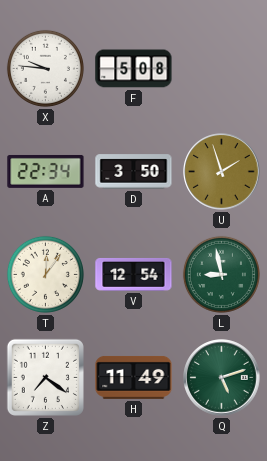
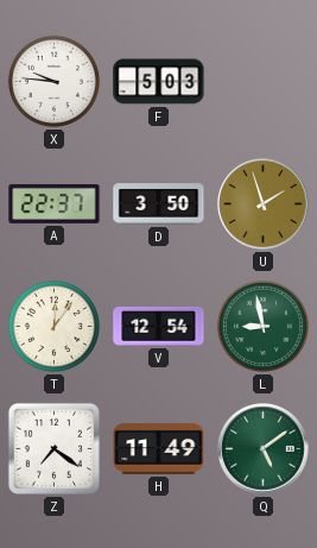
F: 5:08 -> 5:03 (159, 82)
A: 22:34 -> 22:37 (55, 203)
Q: 5:12 -> 5:09 (264, 449)
